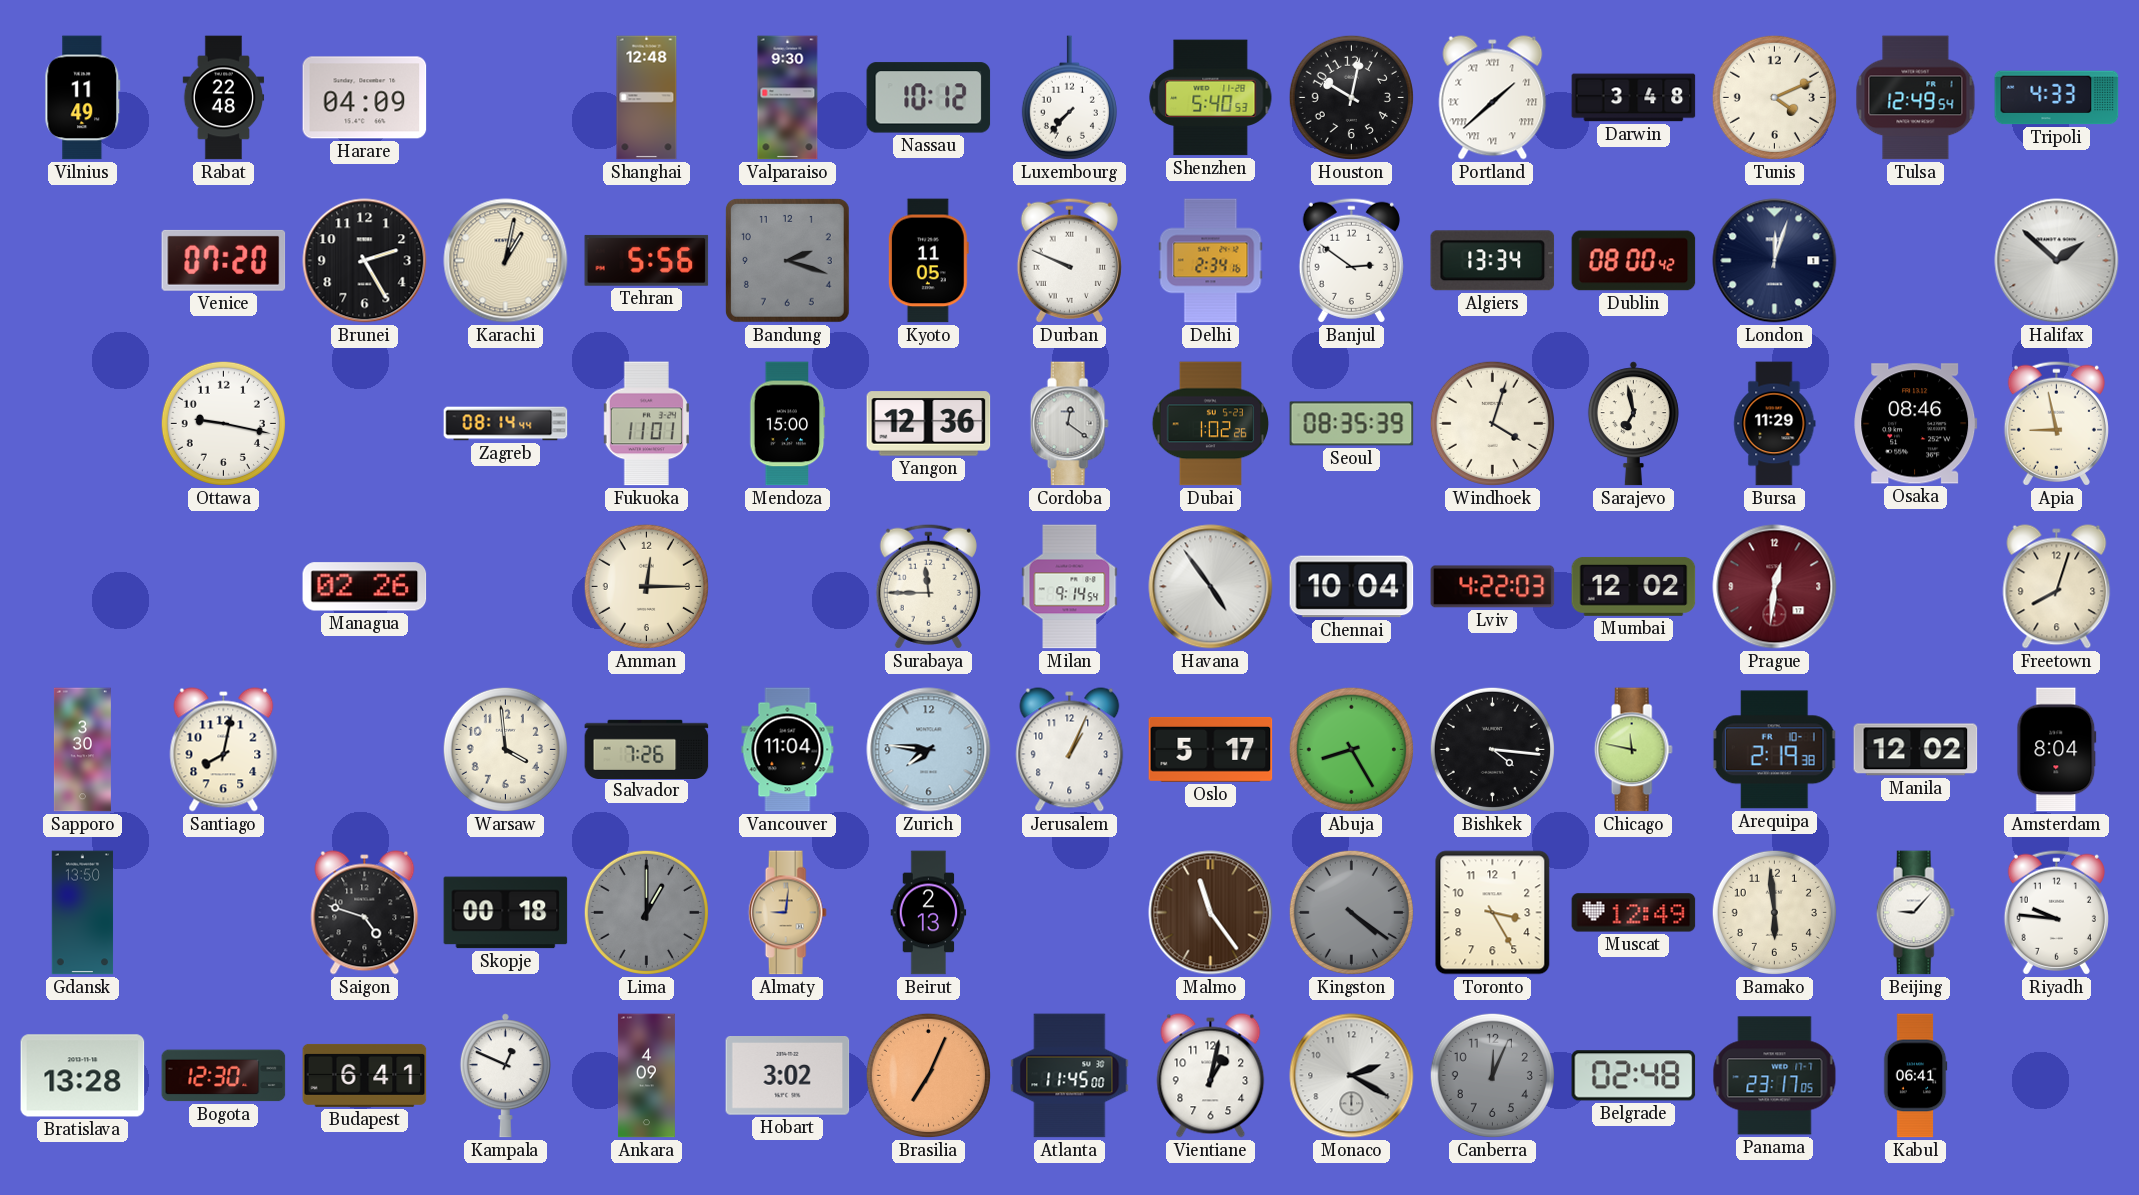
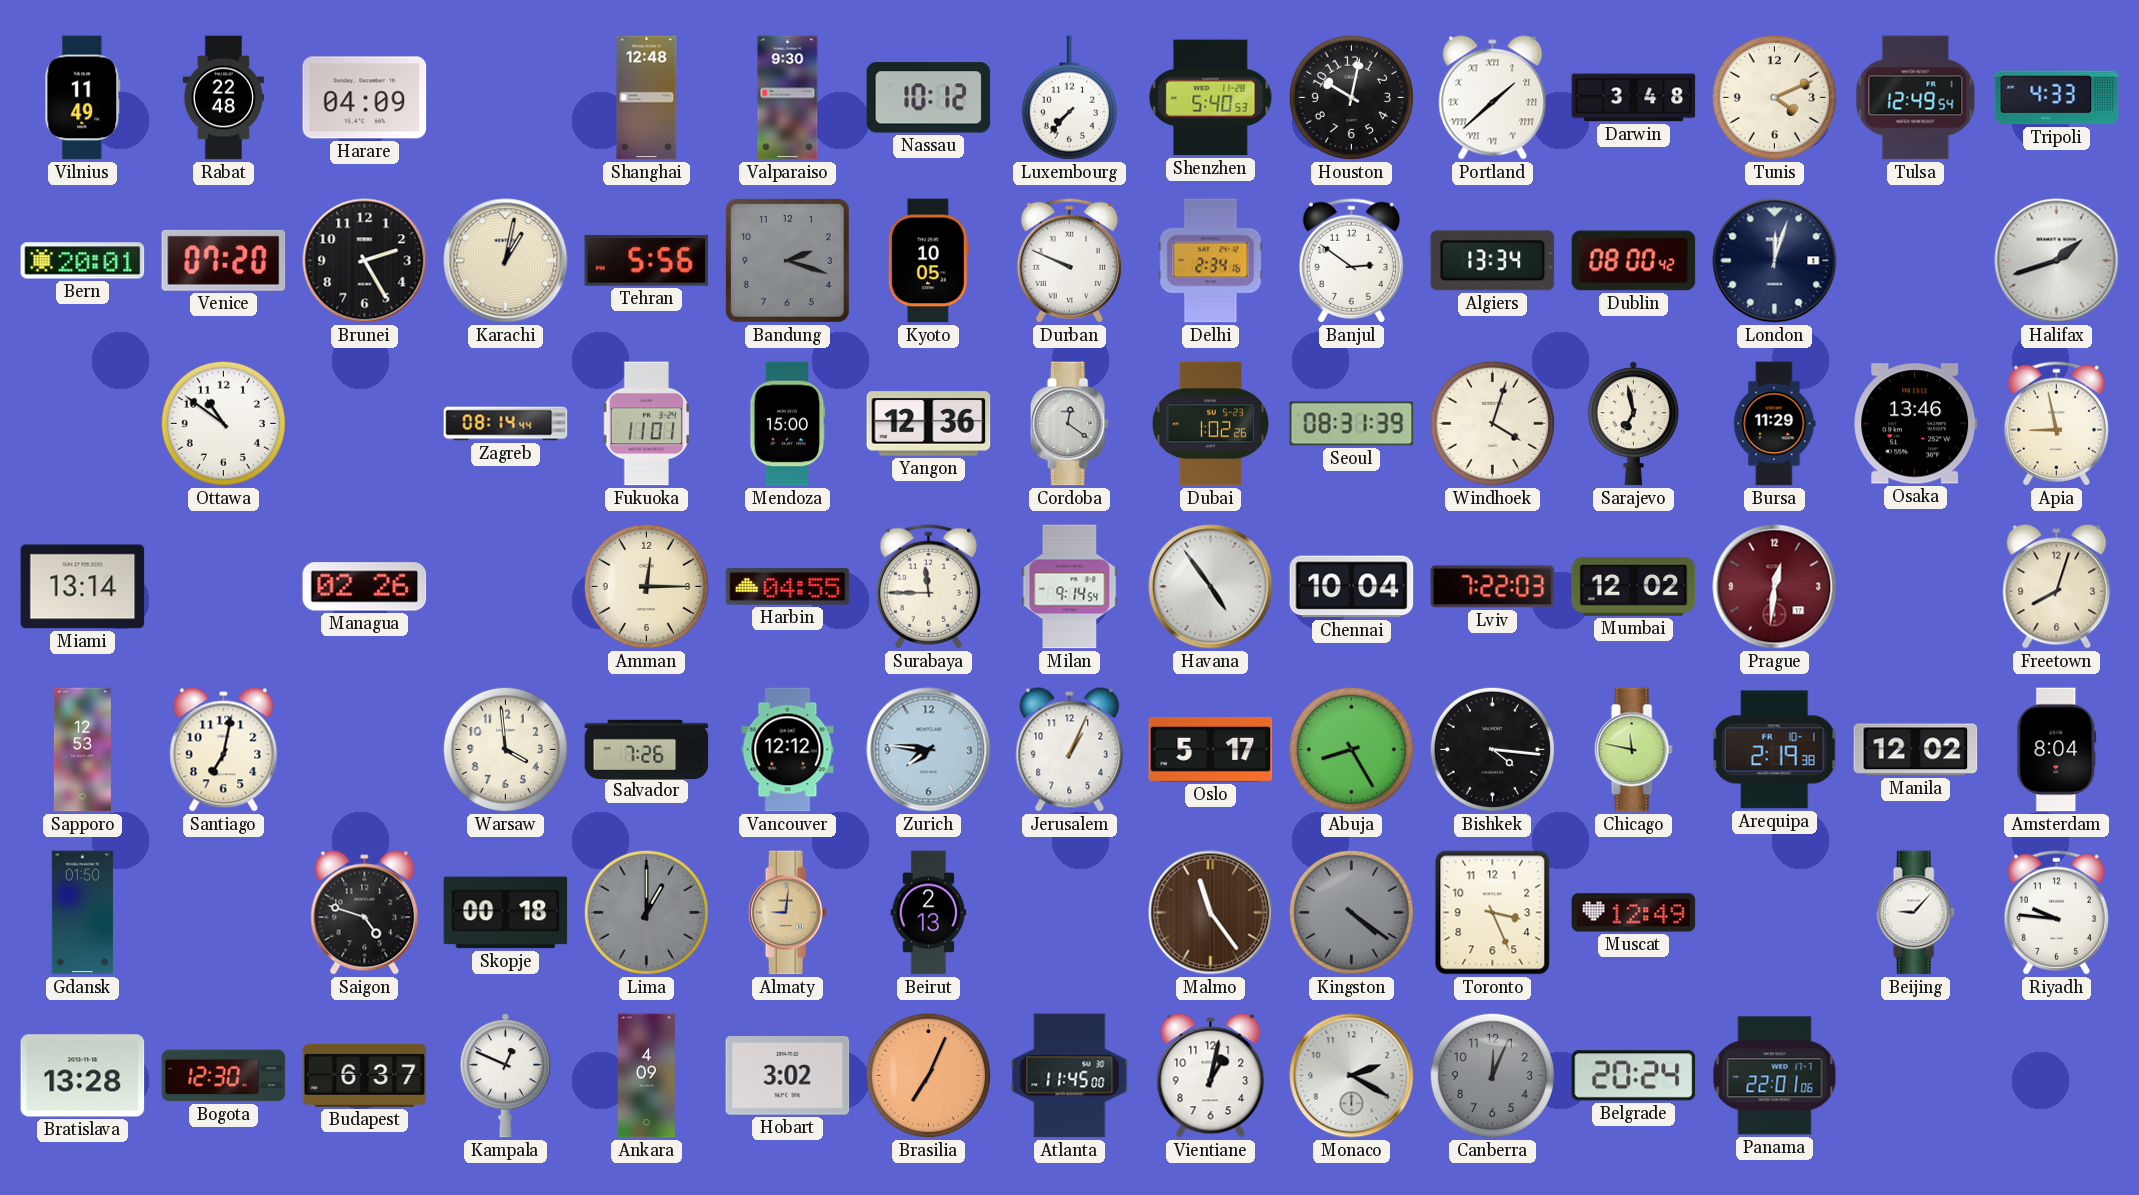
Bern: none -> 20:01 (83, 261)
Kyoto: 11:05 -> 10:05 (928, 261)
Halifax: 1:52 -> 1:42 (2057, 261)
Ottawa: 9:17 -> 10:51 (223, 423)
Seoul: 08:35 -> 08:31 (1352, 424)
Osaka: 08:46 -> 13:46 (1916, 424)
Miami: none -> 13:14 (83, 587)
Harbin: none -> 04:55 (788, 587)
Lviv: 4:22 -> 7:22 (1493, 587)
Sapporo: 3:30 -> 12:53 (82, 750)
Santiago: 8:02 -> 7:02 (224, 750)
Vancouver: 11:04 -> 12:12 (788, 750)
Gdansk: 13:50 -> 01:50 (83, 913)
Toronto: 3:25 -> 3:26 (1493, 913)
Bamako: 5:59 -> none (1774, 912)
Budapest: 6:41 -> 6:37 (365, 1075)
Belgrade: 02:48 -> 20:24 (1634, 1076)
Panama: 23:17 -> 22:01 (1775, 1076)
Kabul: 06:41 -> none (1915, 1076)
